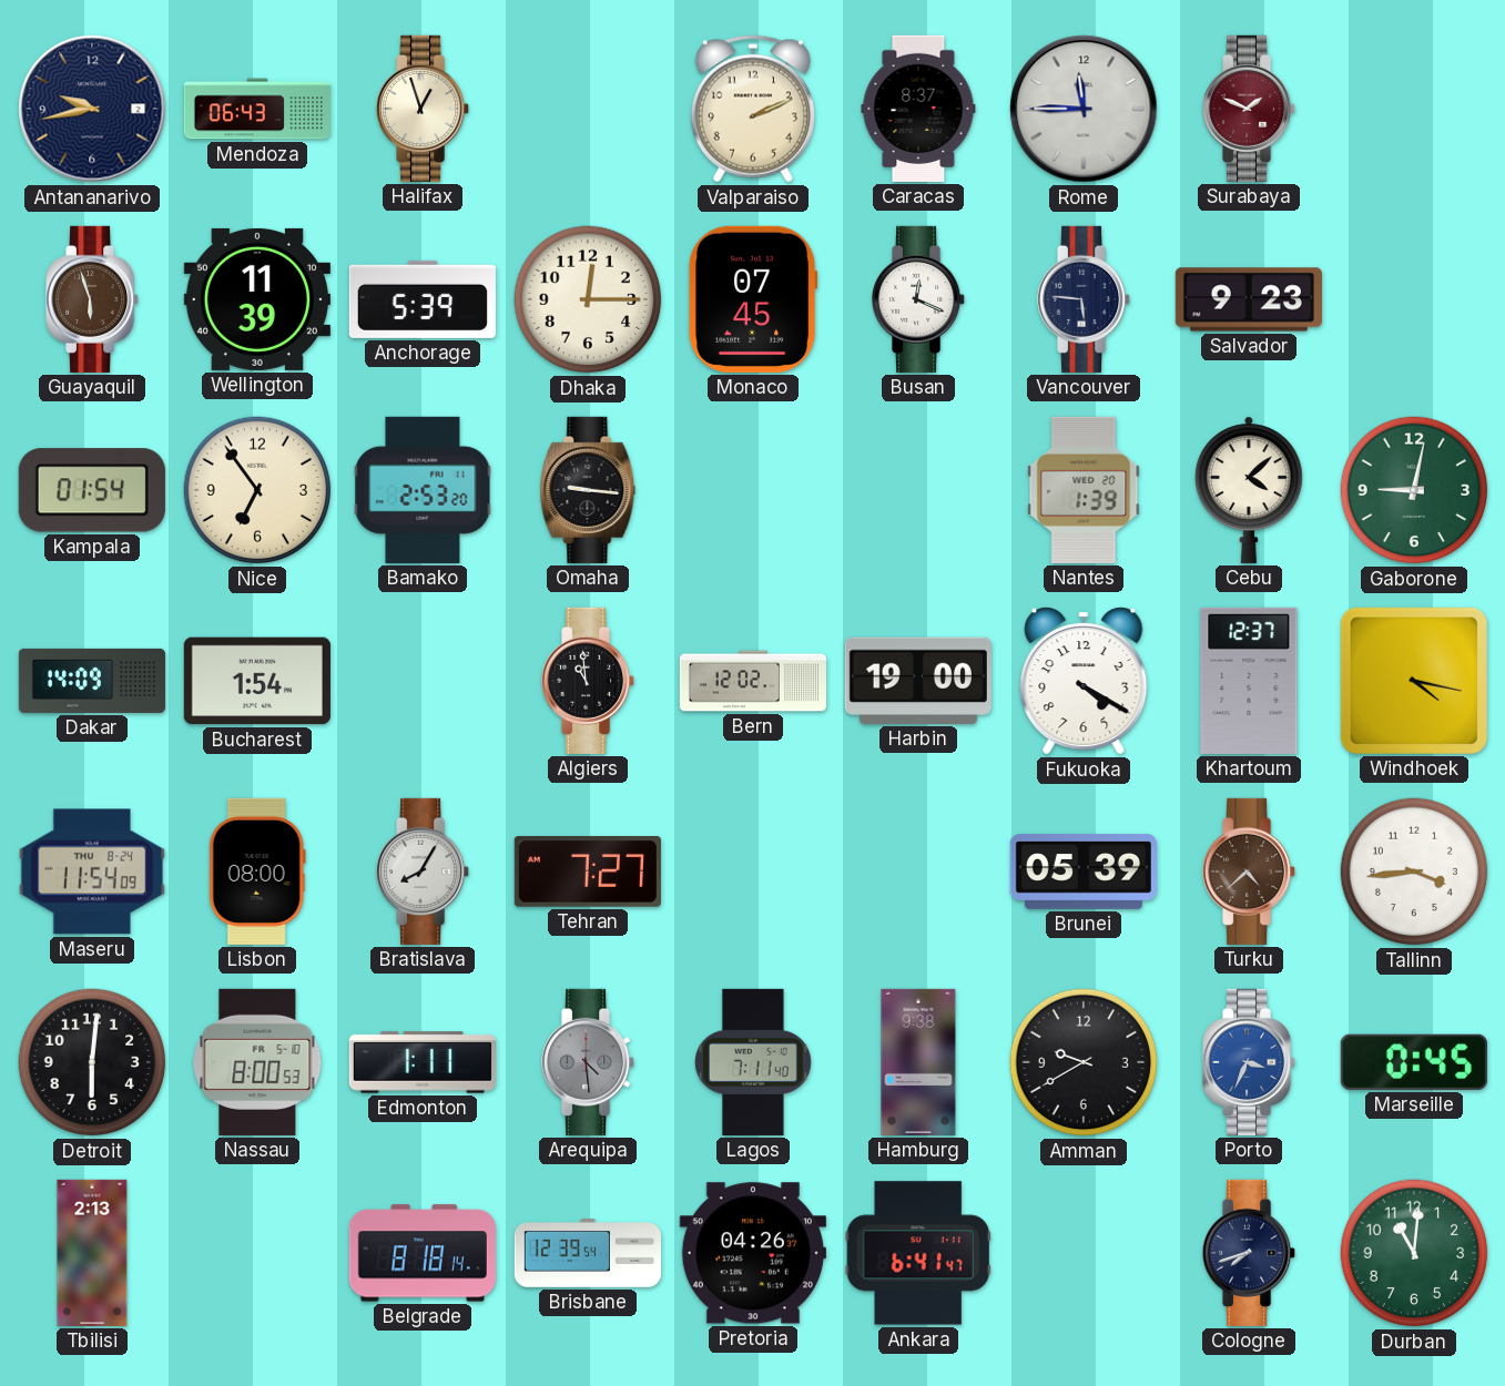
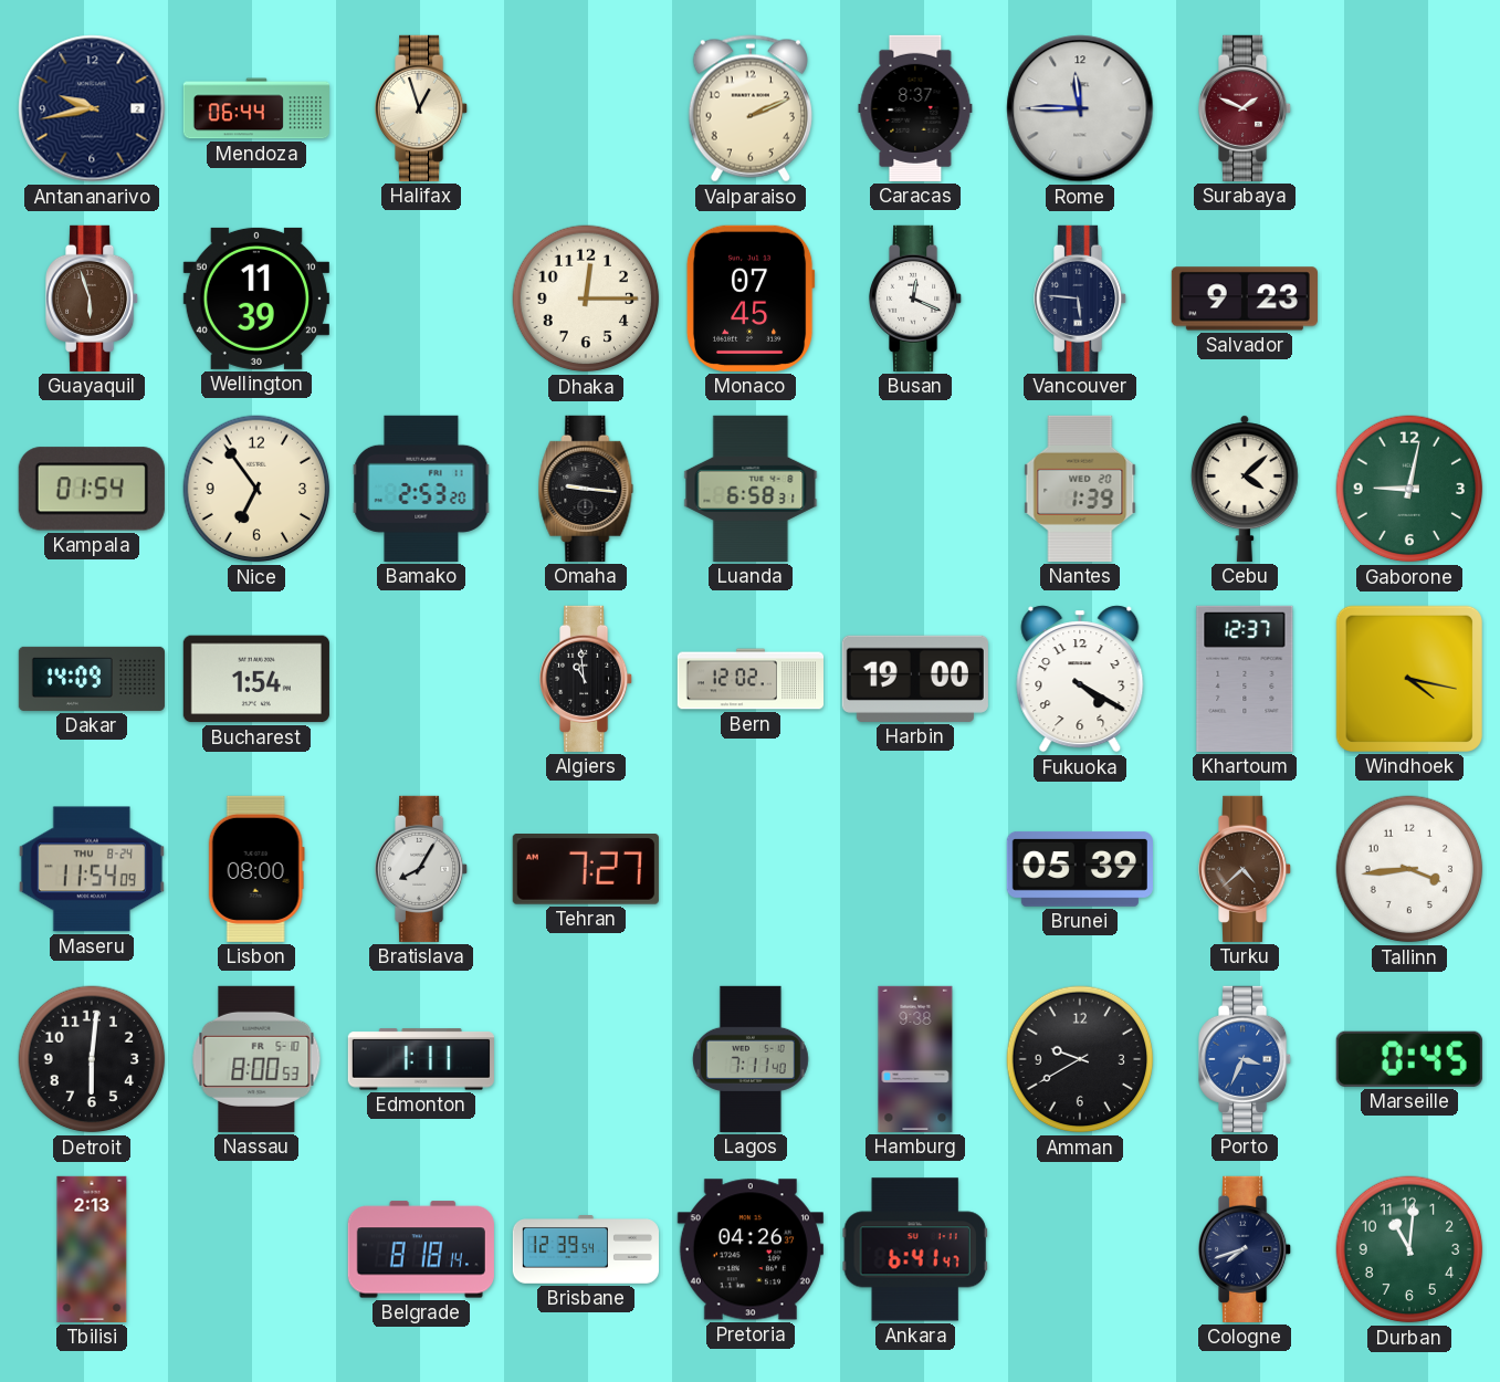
Mendoza: 06:43 -> 06:44 (256, 108)
Anchorage: 5:39 -> none (423, 299)
Luanda: none -> 6:58 (751, 489)
Arequipa: 4:29 -> none (589, 1062)
